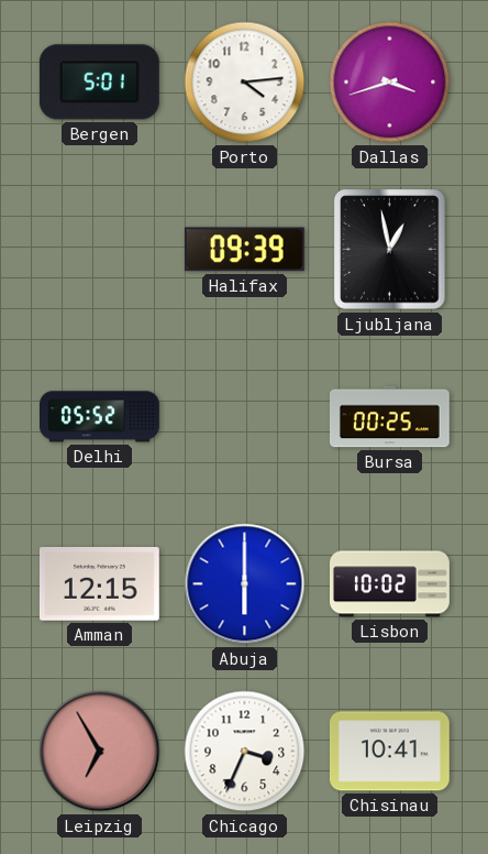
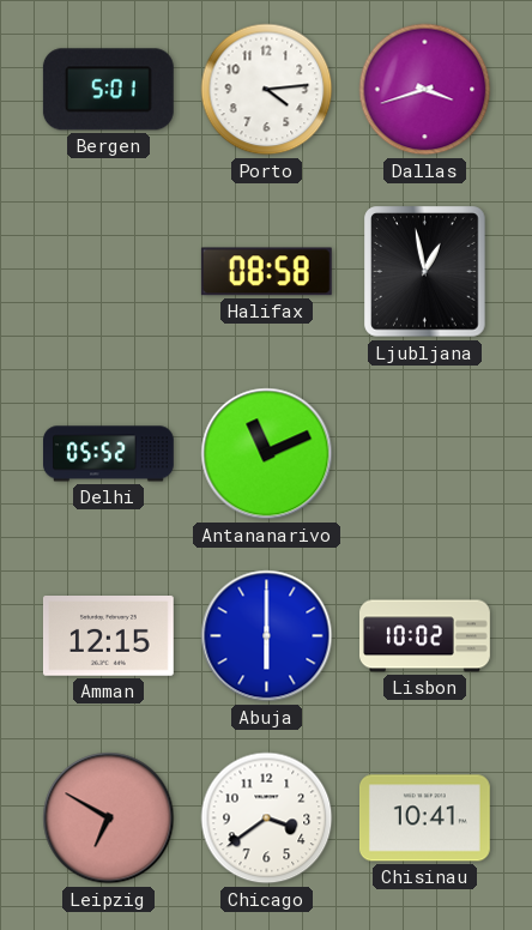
Halifax: 09:39 -> 08:58 (266, 272)
Antananarivo: none -> 11:11 (267, 454)
Bursa: 00:25 -> none (389, 417)
Leipzig: 6:55 -> 6:50 (109, 819)
Chicago: 3:34 -> 3:39 (267, 819)
